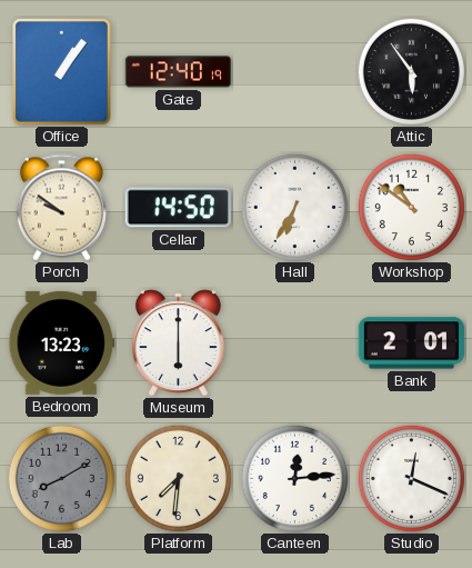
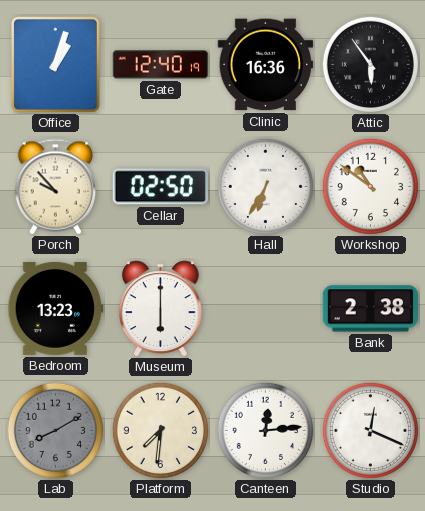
Office: 1:06 -> 1:03 (56, 65)
Clinic: none -> 16:36 (265, 65)
Porch: 9:51 -> 9:53 (55, 187)
Cellar: 14:50 -> 02:50 (160, 187)
Bank: 2:01 -> 2:38 (370, 309)
